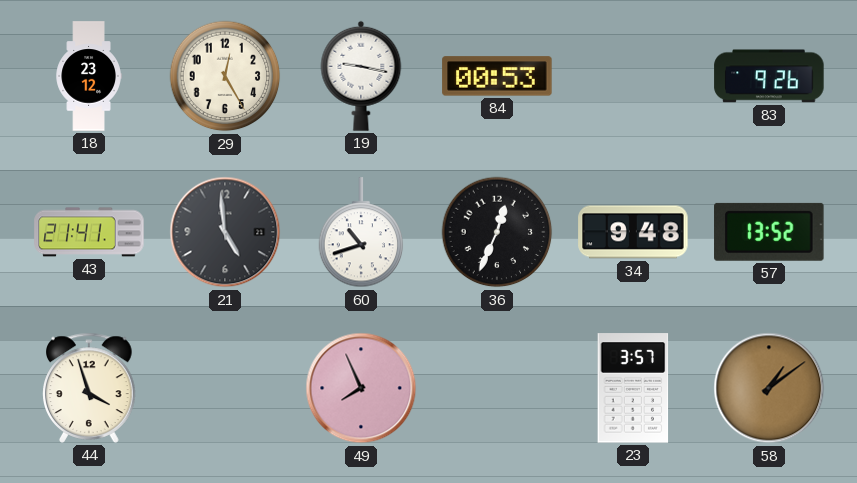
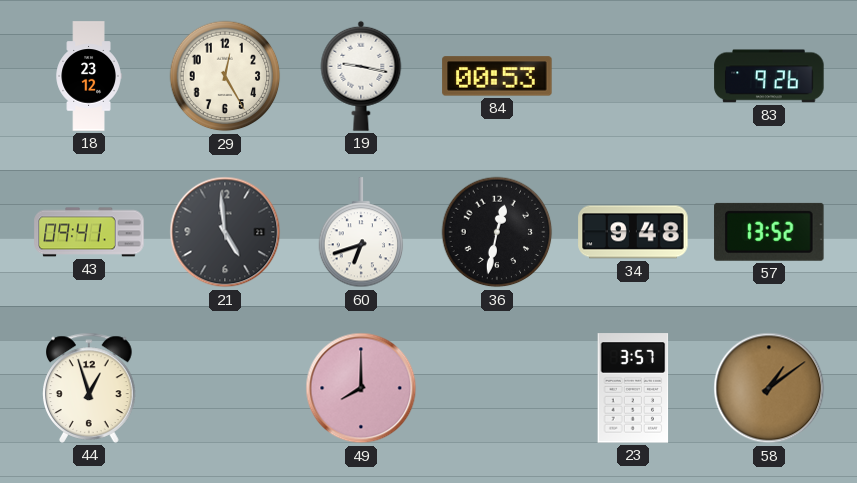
43: 21:41 -> 09:41 (89, 232)
60: 10:42 -> 6:42 (361, 233)
36: 12:34 -> 12:32 (497, 232)
44: 3:57 -> 12:57 (89, 388)
49: 7:56 -> 8:00 (361, 388)
